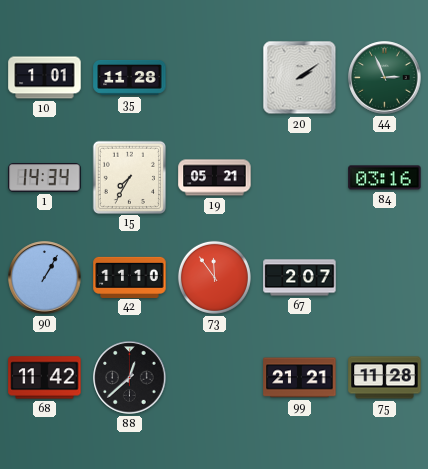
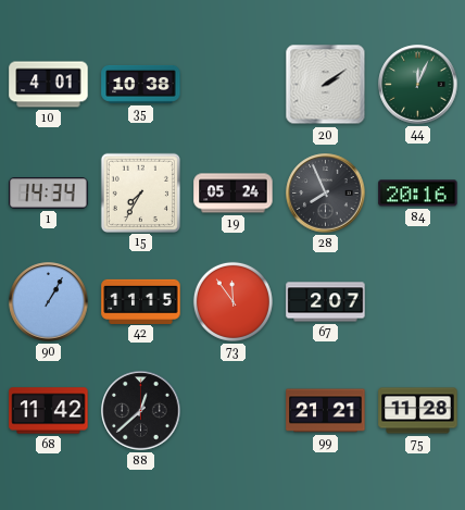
10: 1:01 -> 4:01 (49, 85)
35: 11:28 -> 10:38 (141, 84)
44: 2:56 -> 12:04 (418, 85)
19: 05:21 -> 05:24 (234, 194)
28: none -> 7:56 (326, 194)
84: 03:16 -> 20:16 (418, 194)
42: 11:10 -> 11:15 (141, 301)
